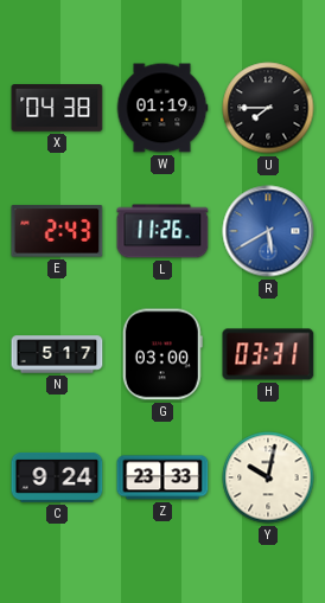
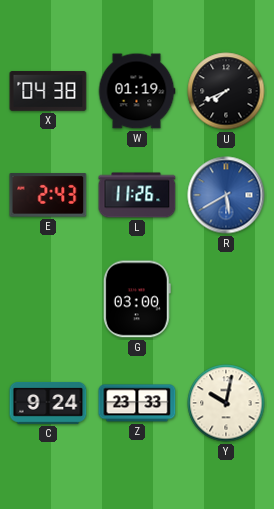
U: 7:45 -> 7:41 (226, 91)
N: 5:17 -> none (57, 354)
H: 03:31 -> none (268, 354)
